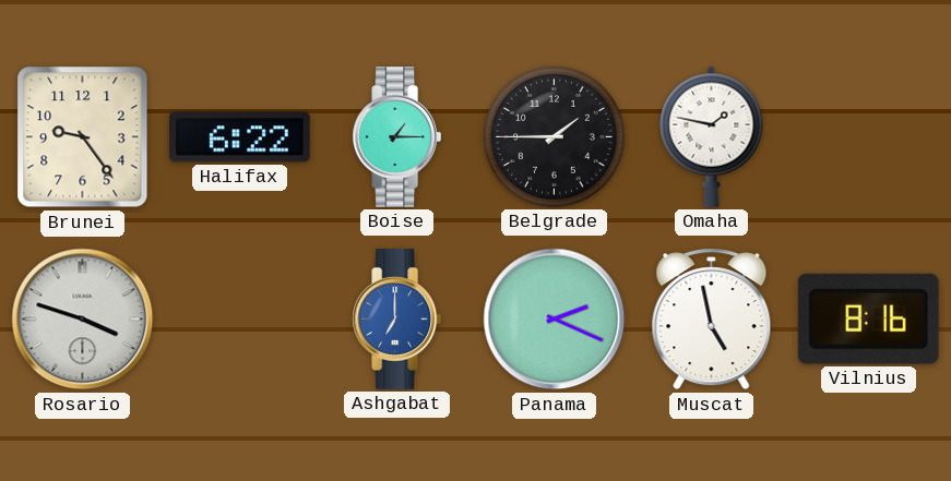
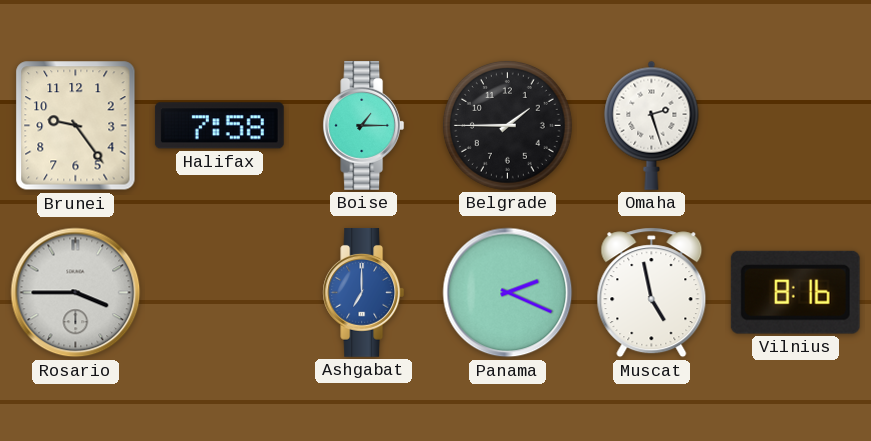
Halifax: 6:22 -> 7:58 (219, 126)
Omaha: 1:47 -> 2:27 (652, 125)
Rosario: 3:48 -> 3:45 (76, 293)
